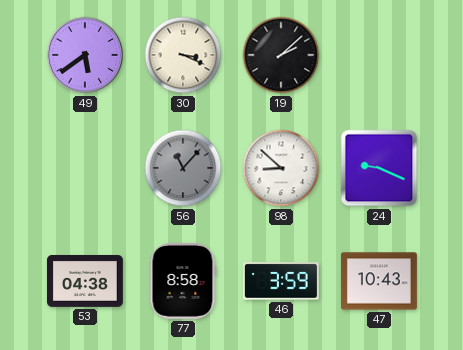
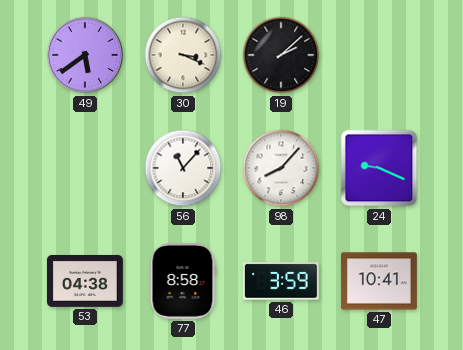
56 dial: grey -> white (183, 168)
98: 8:52 -> 8:07 (281, 168)
47: 10:43 -> 10:41 (379, 281)
